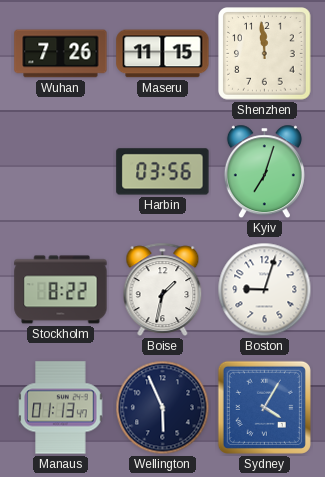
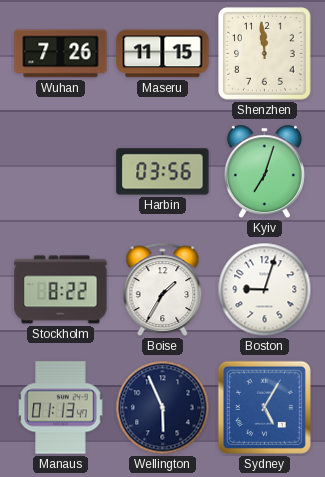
Boise: 1:32 -> 1:35 (163, 289)
Sydney: 4:05 -> 5:05 (264, 407)
